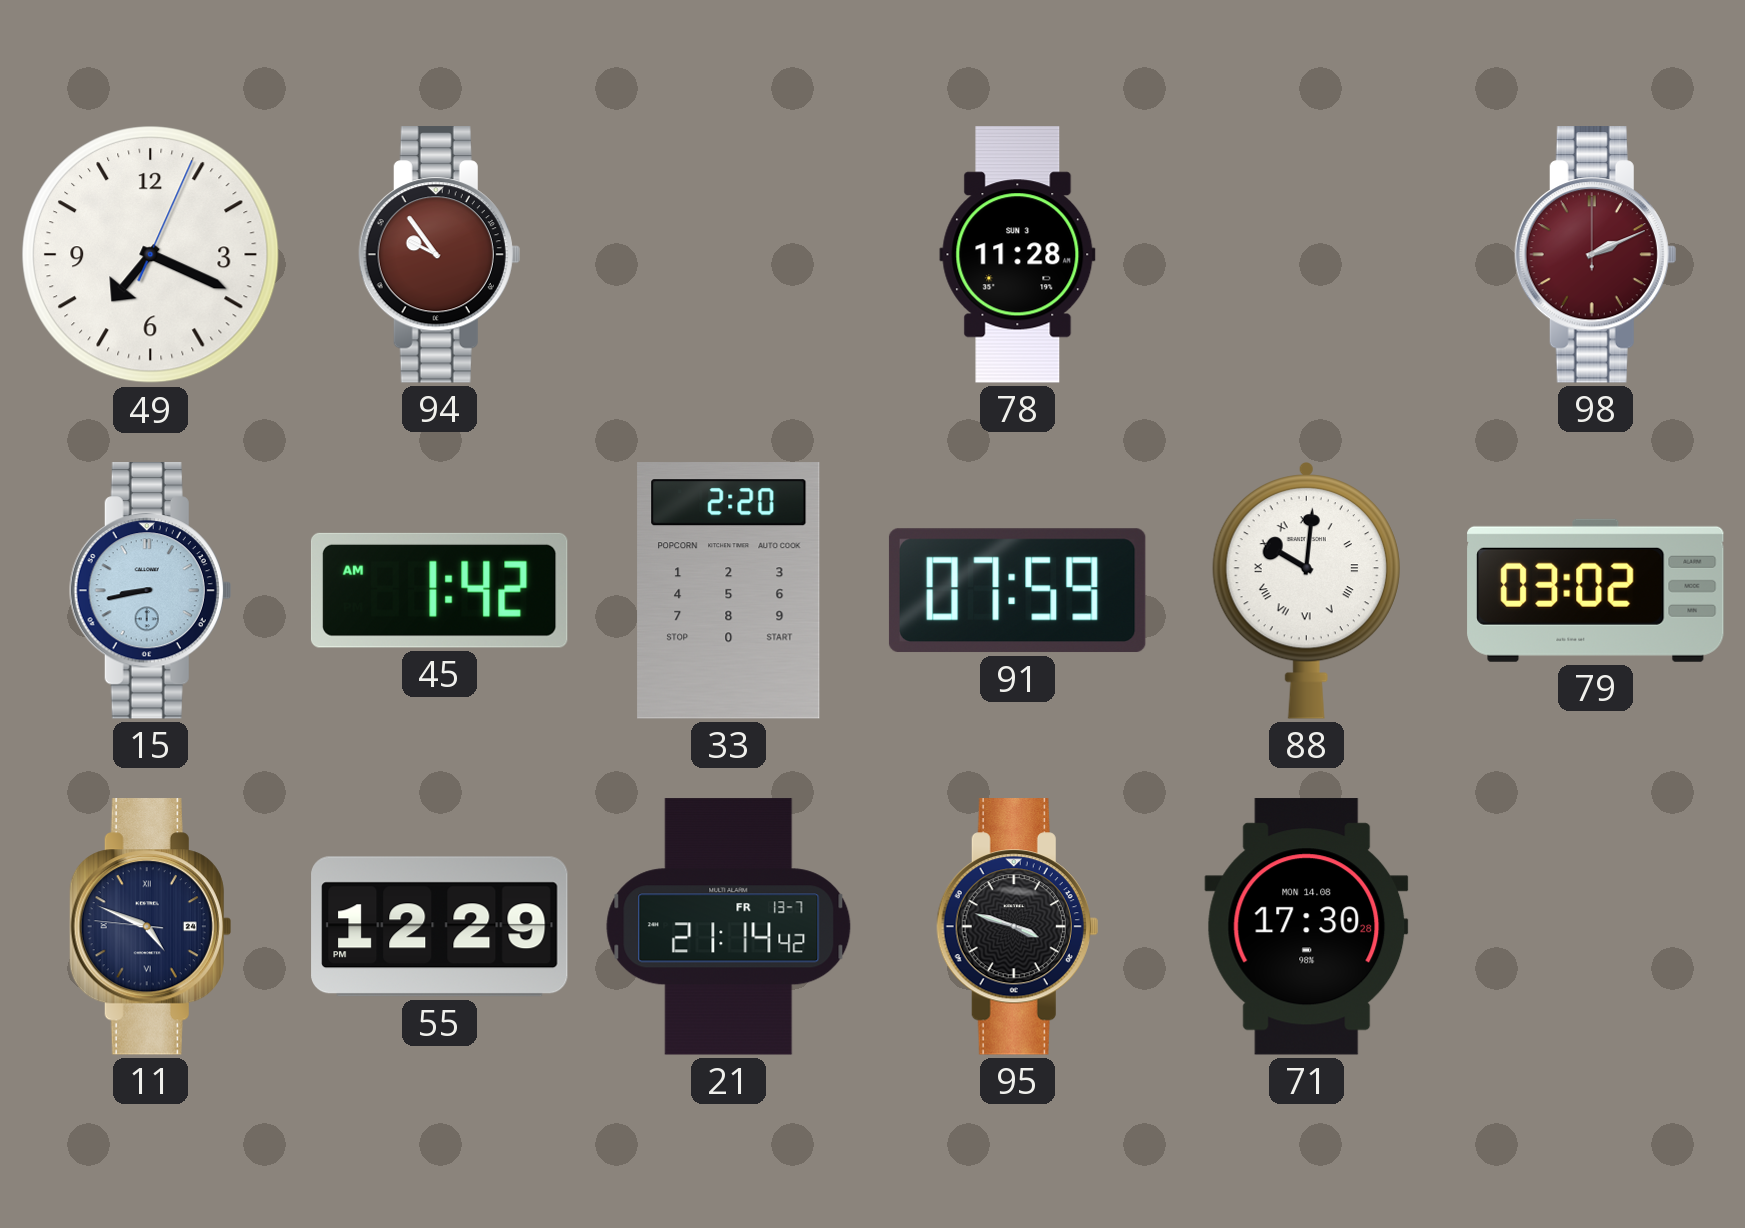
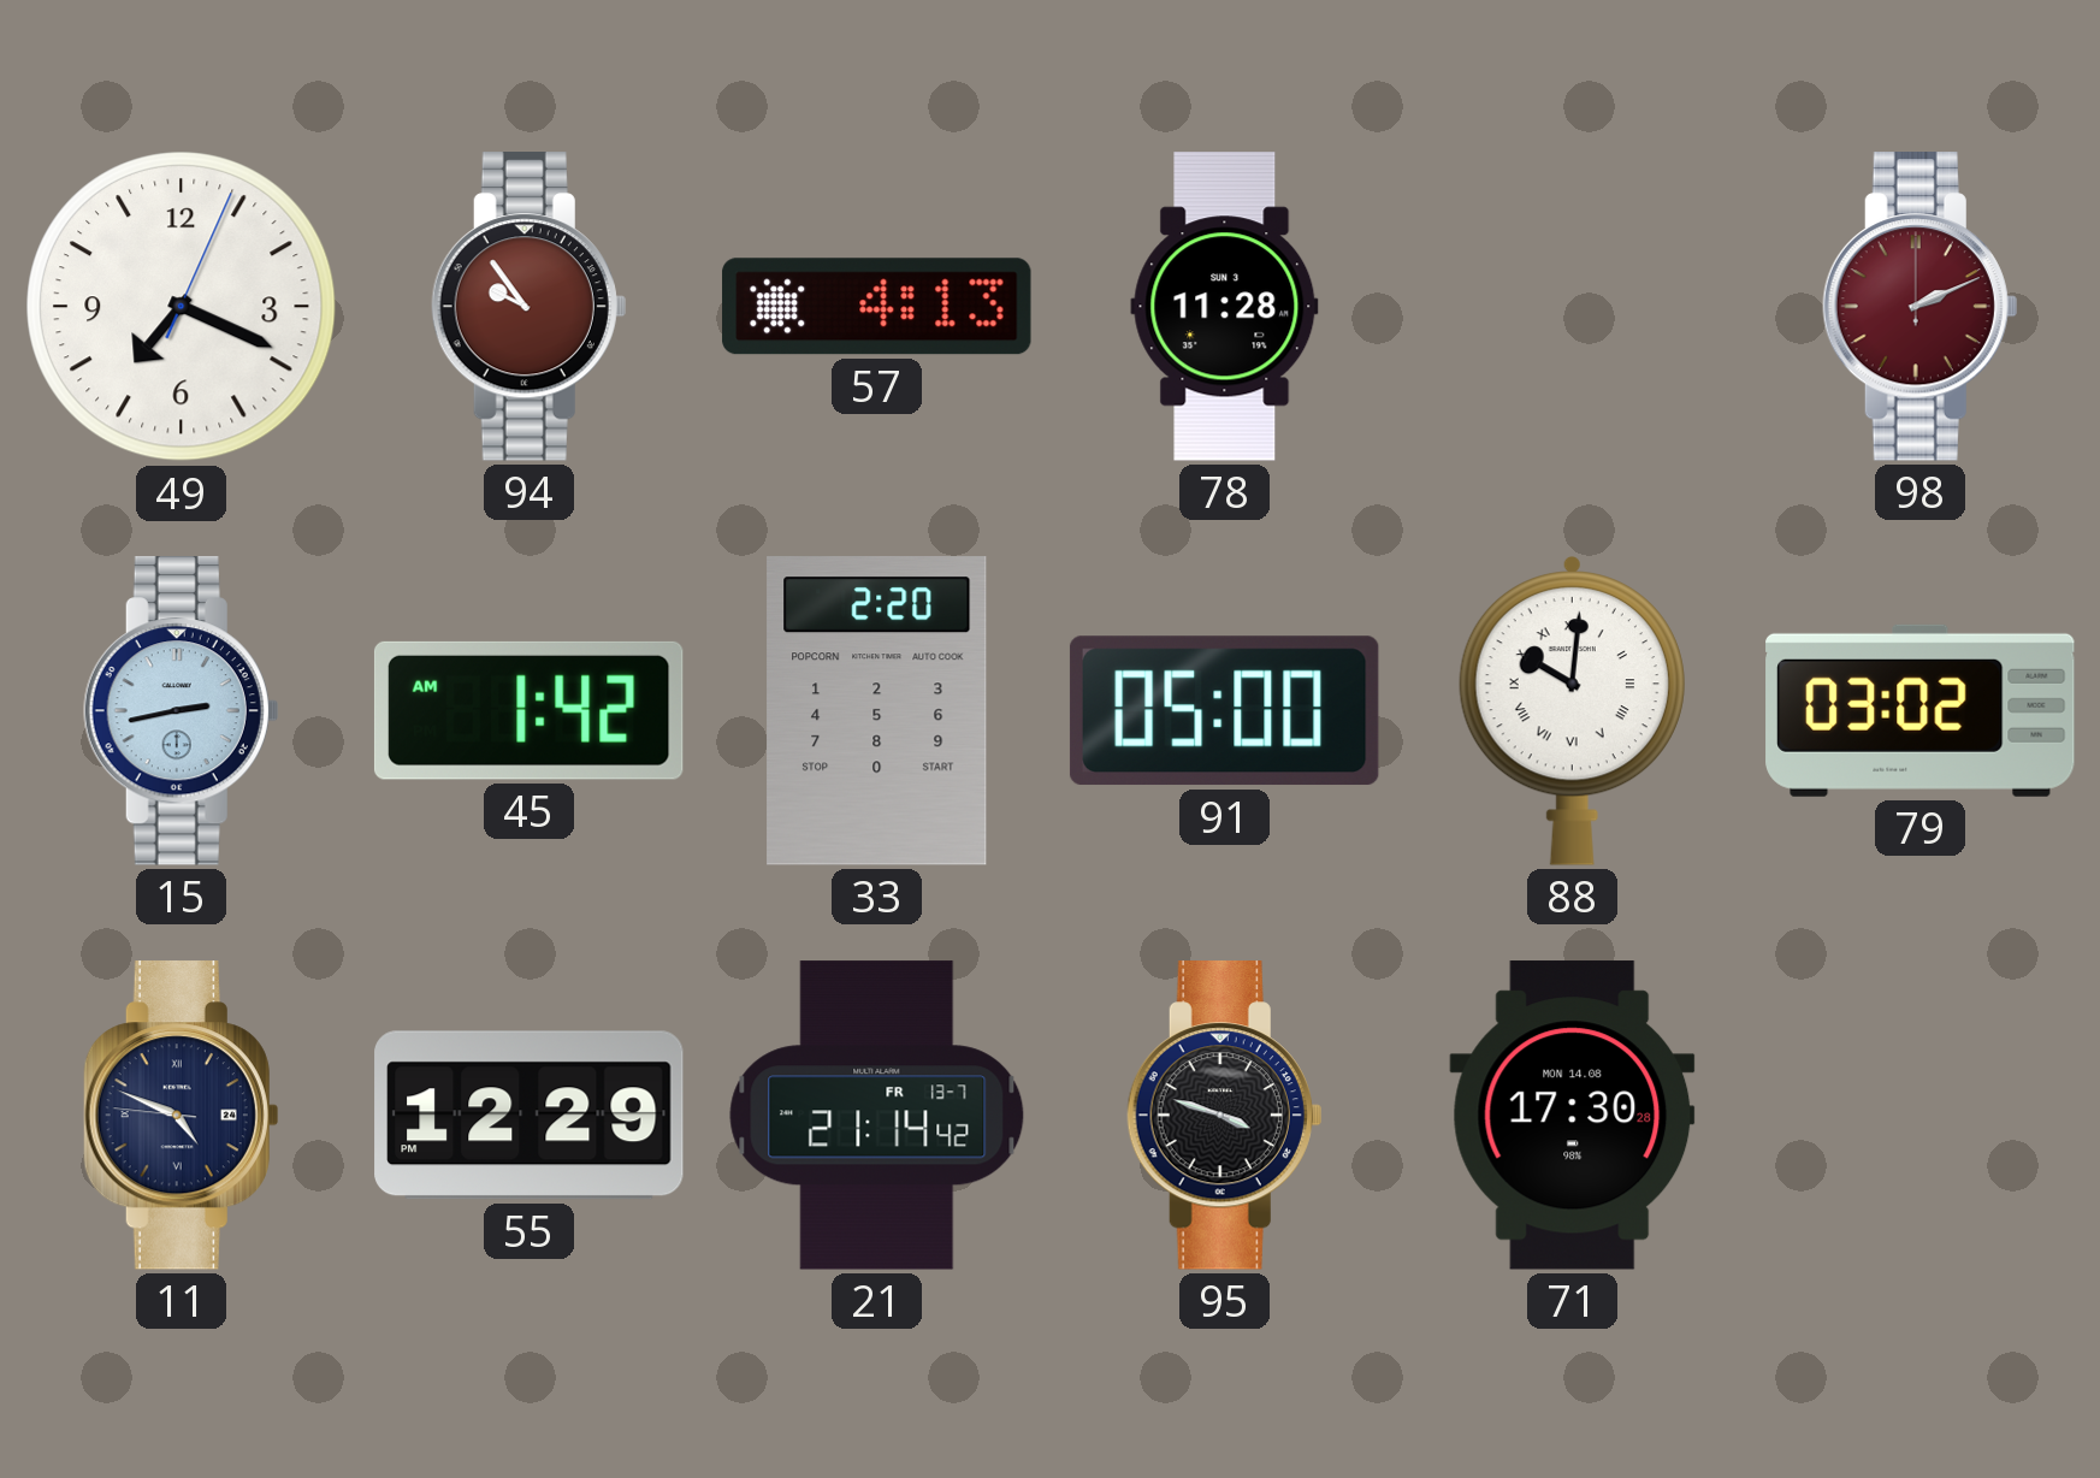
57: none -> 4:13 (877, 307)
15: 8:43 -> 2:43 (181, 711)
91: 07:59 -> 05:00 (1224, 711)
